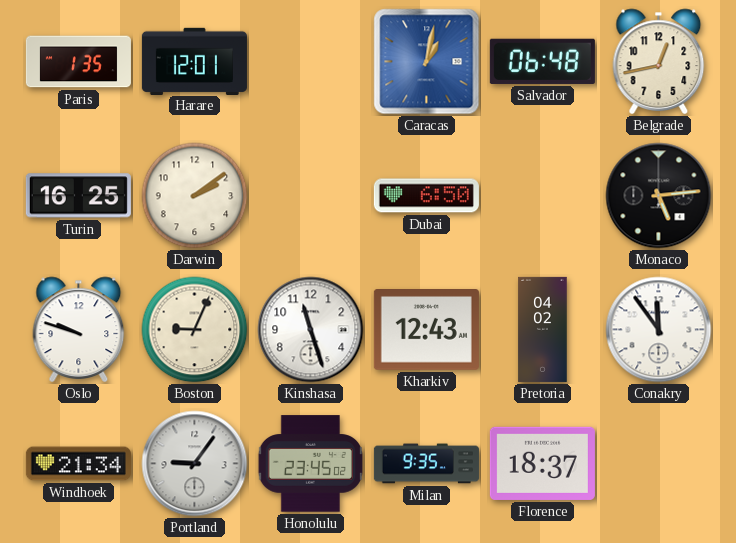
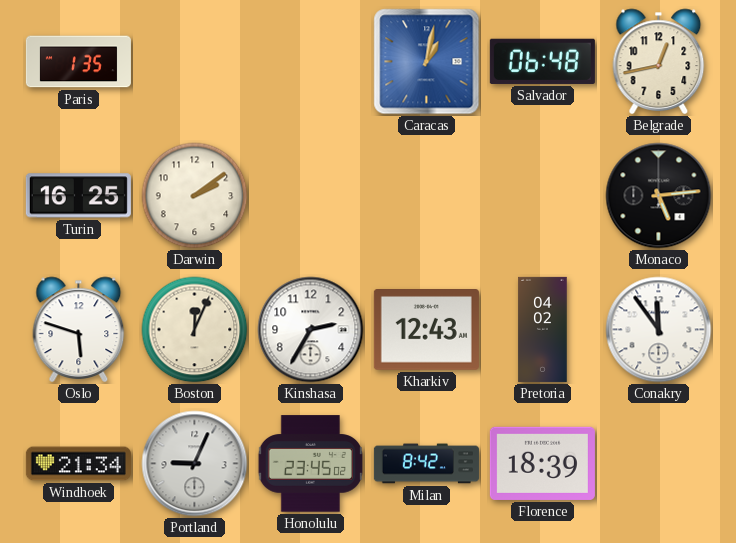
Harare: 12:01 -> none (194, 61)
Dubai: 6:50 -> none (426, 196)
Oslo: 9:48 -> 5:48 (79, 330)
Boston: 9:04 -> 12:04 (195, 330)
Kinshasa: 11:27 -> 2:35 (311, 330)
Portland: 9:06 -> 9:04 (195, 464)
Milan: 9:35 -> 8:42 (426, 464)
Florence: 18:37 -> 18:39 (542, 463)
